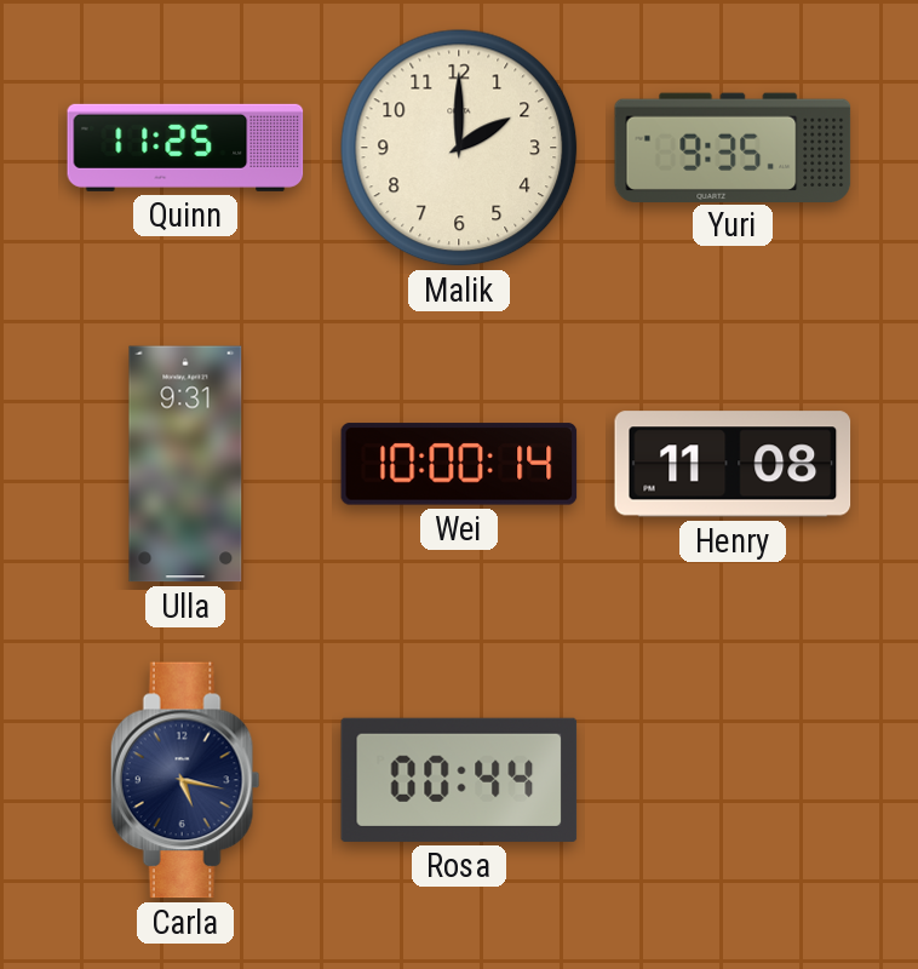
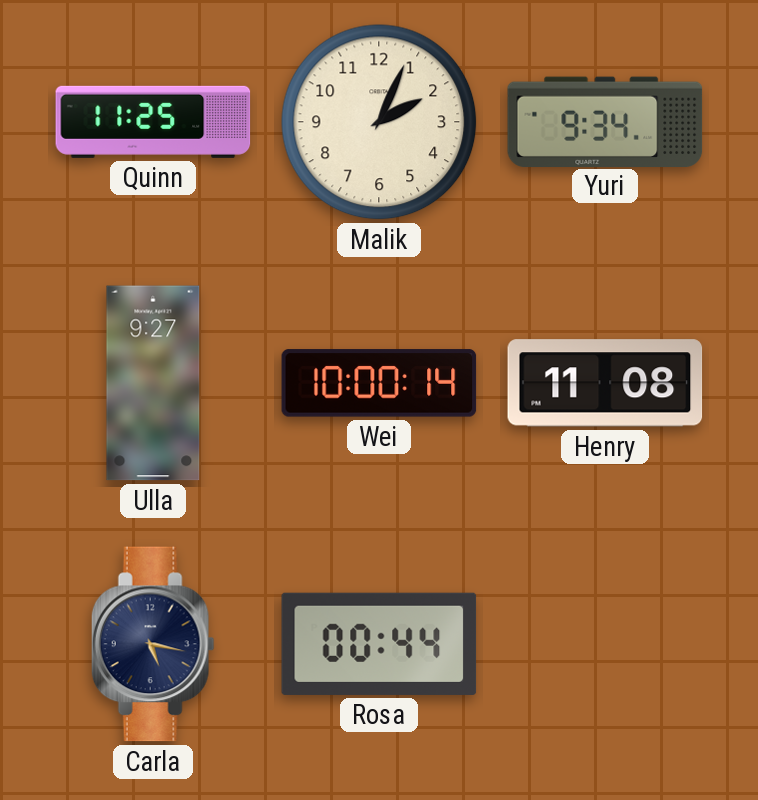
Malik: 2:00 -> 2:04 (379, 122)
Yuri: 9:35 -> 9:34 (605, 121)
Ulla: 9:31 -> 9:27 (153, 383)
